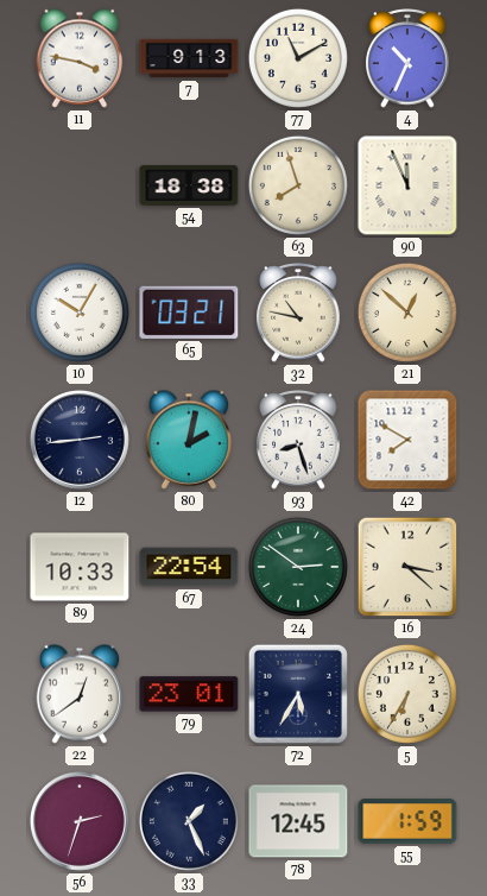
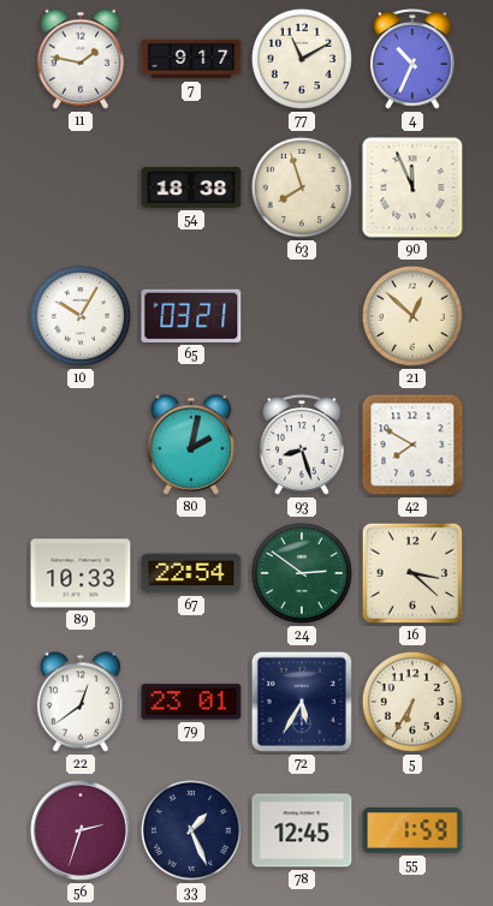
11: 3:47 -> 1:47 (81, 59)
7: 9:13 -> 9:17 (191, 59)
32: 10:47 -> none (298, 313)
12: 2:44 -> none (80, 440)
